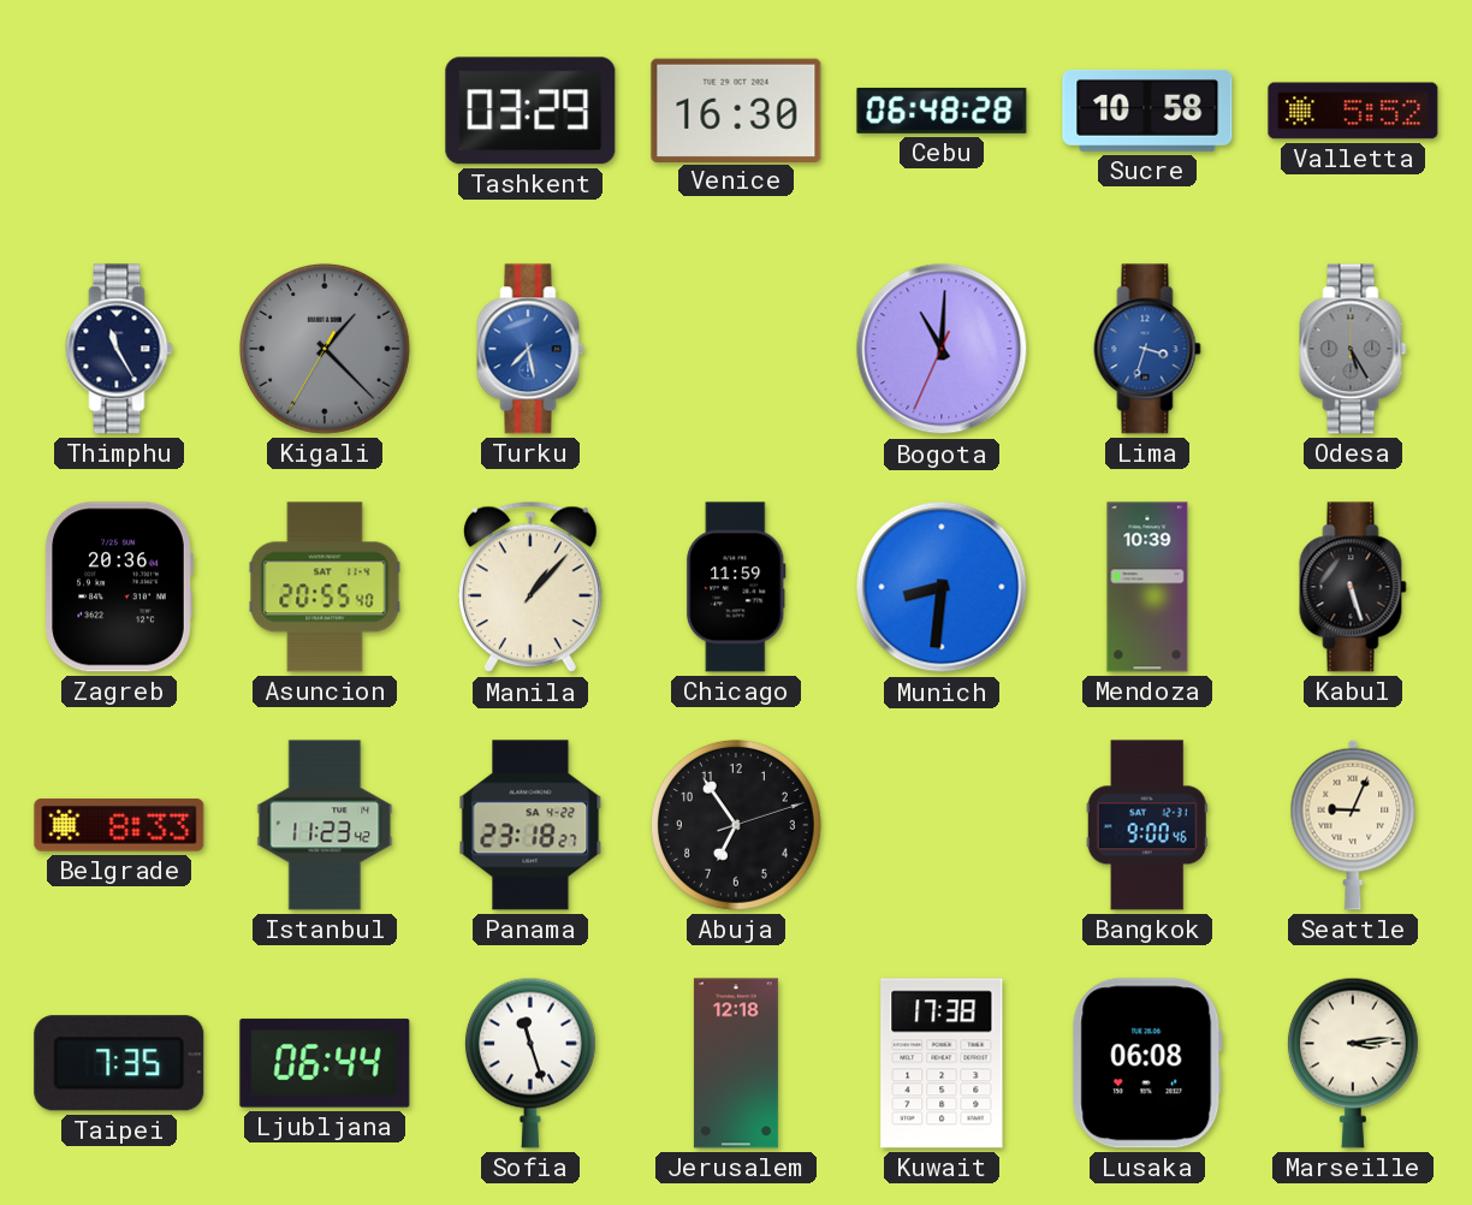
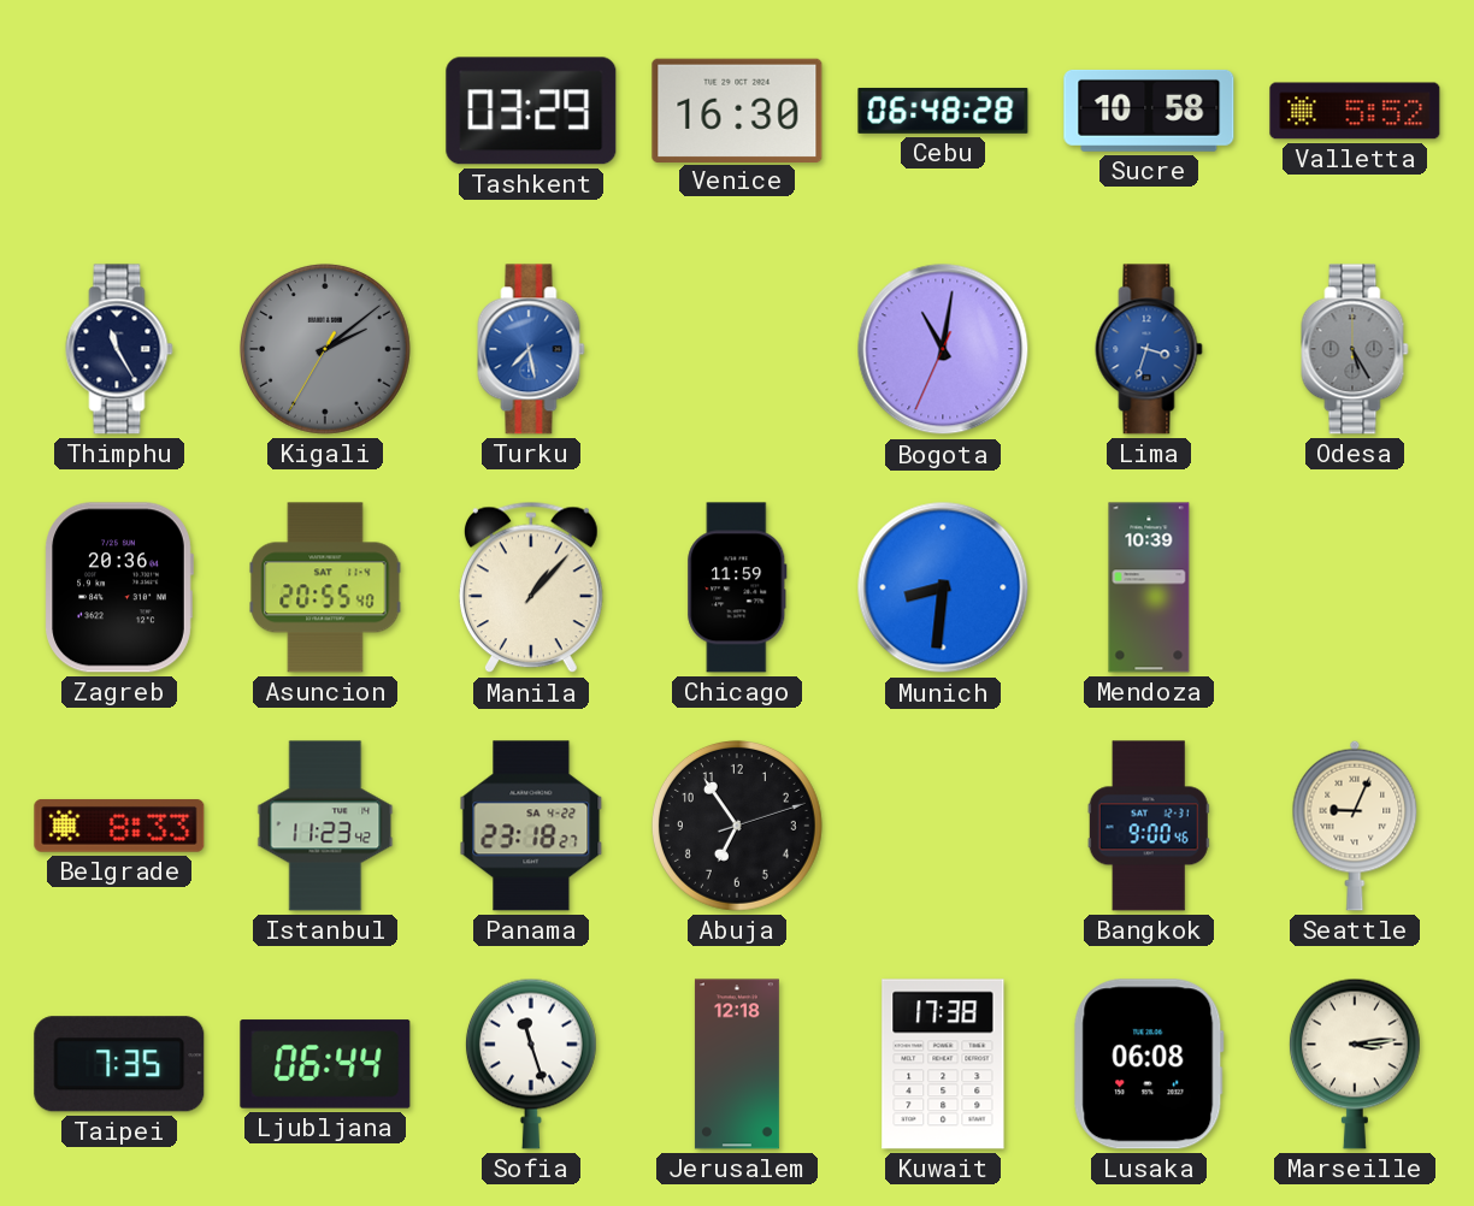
Kigali: 1:22 -> 2:08 (325, 349)
Bogota: 11:00 -> 11:01 (943, 349)
Kabul: 5:27 -> none (1353, 587)
